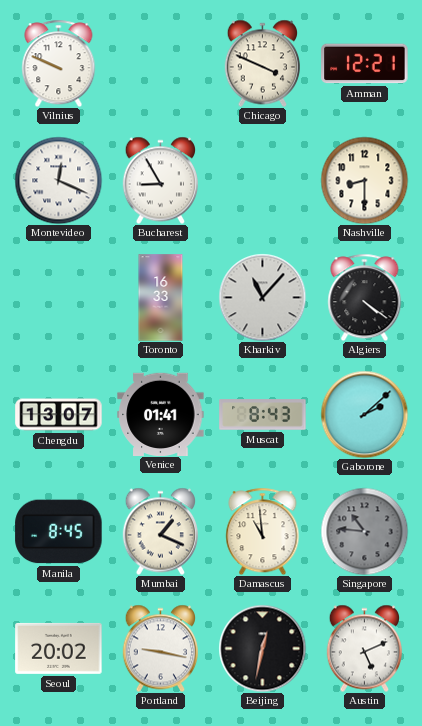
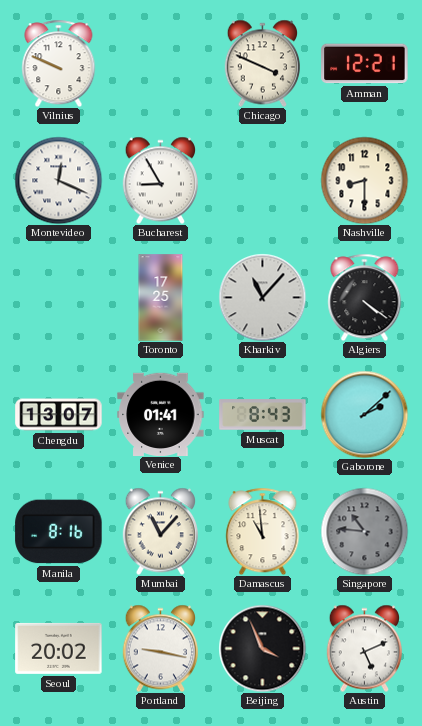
Toronto: 16:33 -> 17:25 (161, 298)
Manila: 8:45 -> 8:16 (59, 532)
Mumbai: 1:19 -> 11:07 (160, 531)
Beijing: 12:32 -> 3:56 (262, 648)
